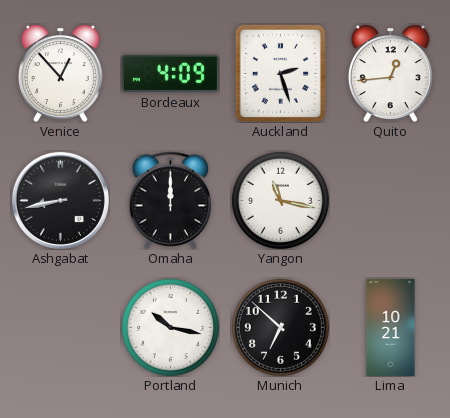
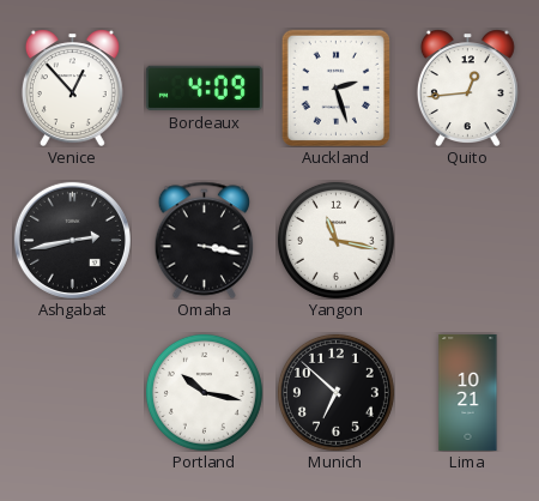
Ashgabat: 8:43 -> 2:43 (72, 240)
Omaha: 12:00 -> 3:17 (205, 240)
